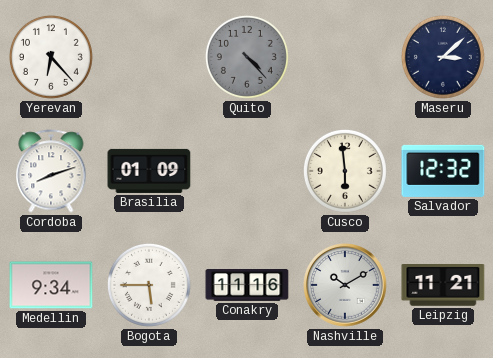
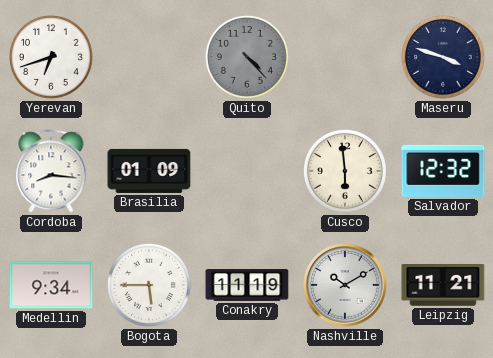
Yerevan: 6:23 -> 6:42 (51, 57)
Maseru: 3:08 -> 3:48 (443, 57)
Cordoba: 8:12 -> 8:16 (51, 171)
Conakry: 11:16 -> 11:19 (247, 285)
